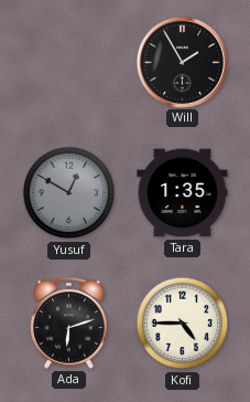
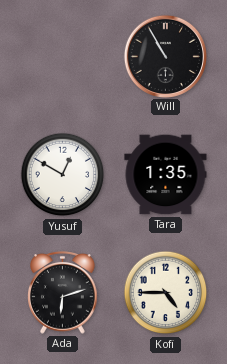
Will: 1:55 -> 10:55 (165, 56)
Yusuf dial: grey -> white (63, 175)
